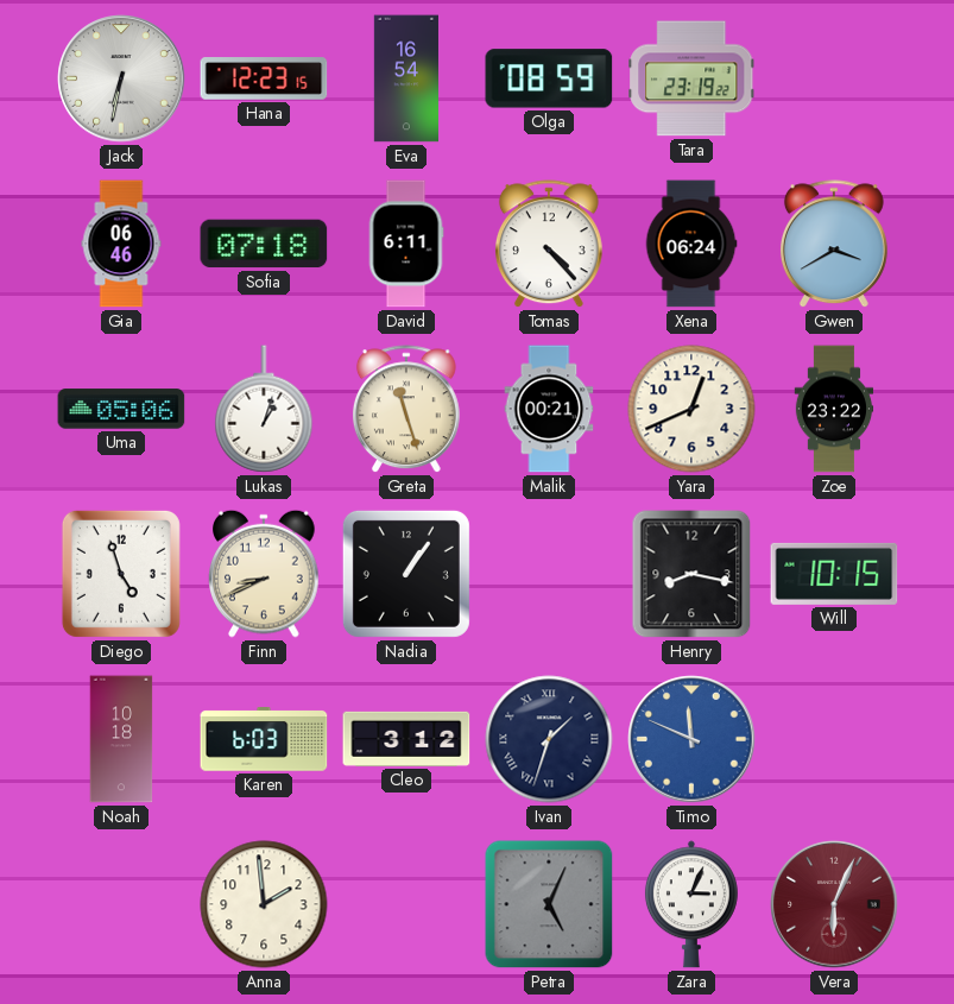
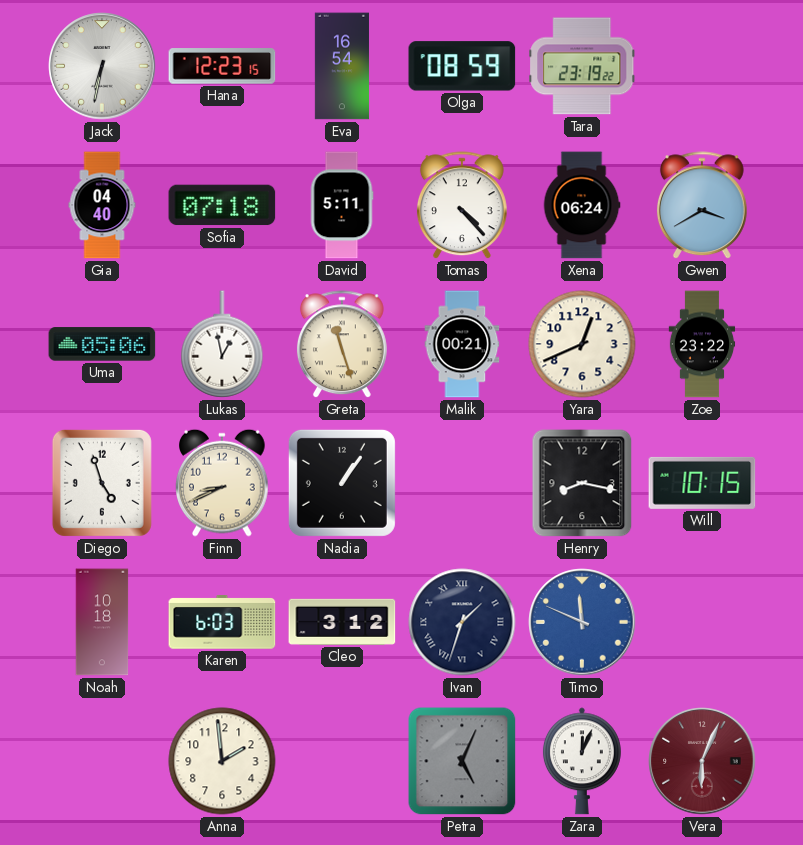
Gia: 06:46 -> 04:40 (102, 205)
David: 6:11 -> 5:11 (342, 205)
Lukas: 1:03 -> 12:58 (222, 344)
Zara: 3:04 -> 12:04 (582, 761)
